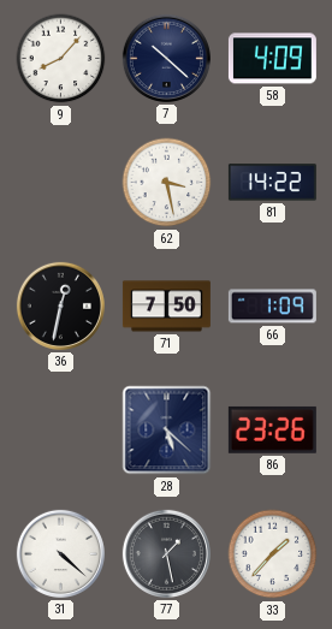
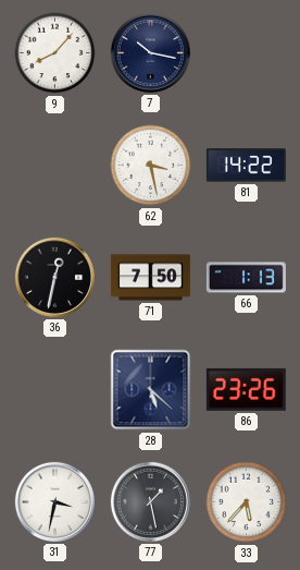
7: 10:22 -> 10:17 (150, 52)
58: 4:09 -> none (272, 59)
66: 1:09 -> 1:13 (246, 278)
31: 4:22 -> 3:32 (54, 501)
33: 1:37 -> 5:37 (247, 502)
